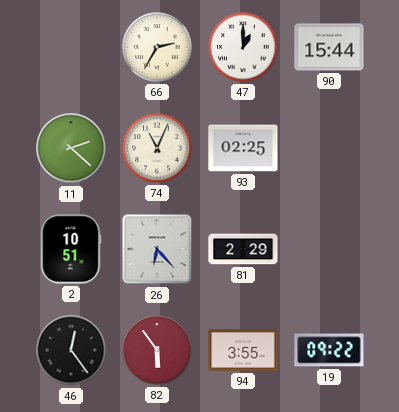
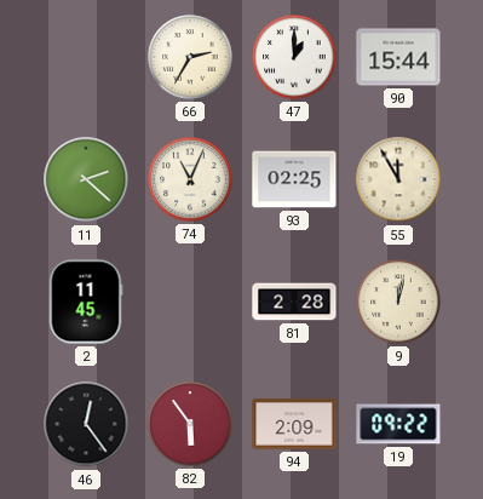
55: none -> 11:55 (398, 179)
2: 10:51 -> 11:45 (86, 302)
26: 6:23 -> none (157, 249)
81: 2:29 -> 2:28 (294, 302)
9: none -> 12:02 (398, 302)
94: 3:55 -> 2:09 (294, 424)
